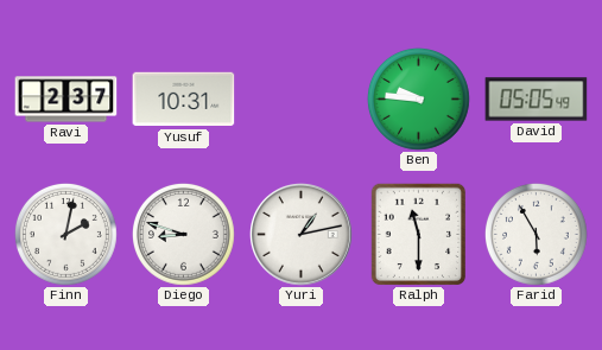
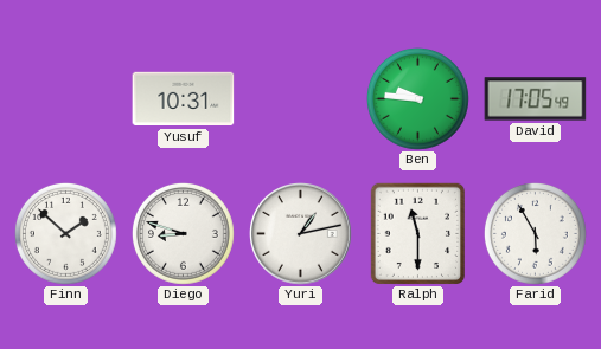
Ravi: 2:37 -> none (66, 100)
David: 05:05 -> 17:05 (536, 99)
Finn: 2:02 -> 1:52 (65, 233)
